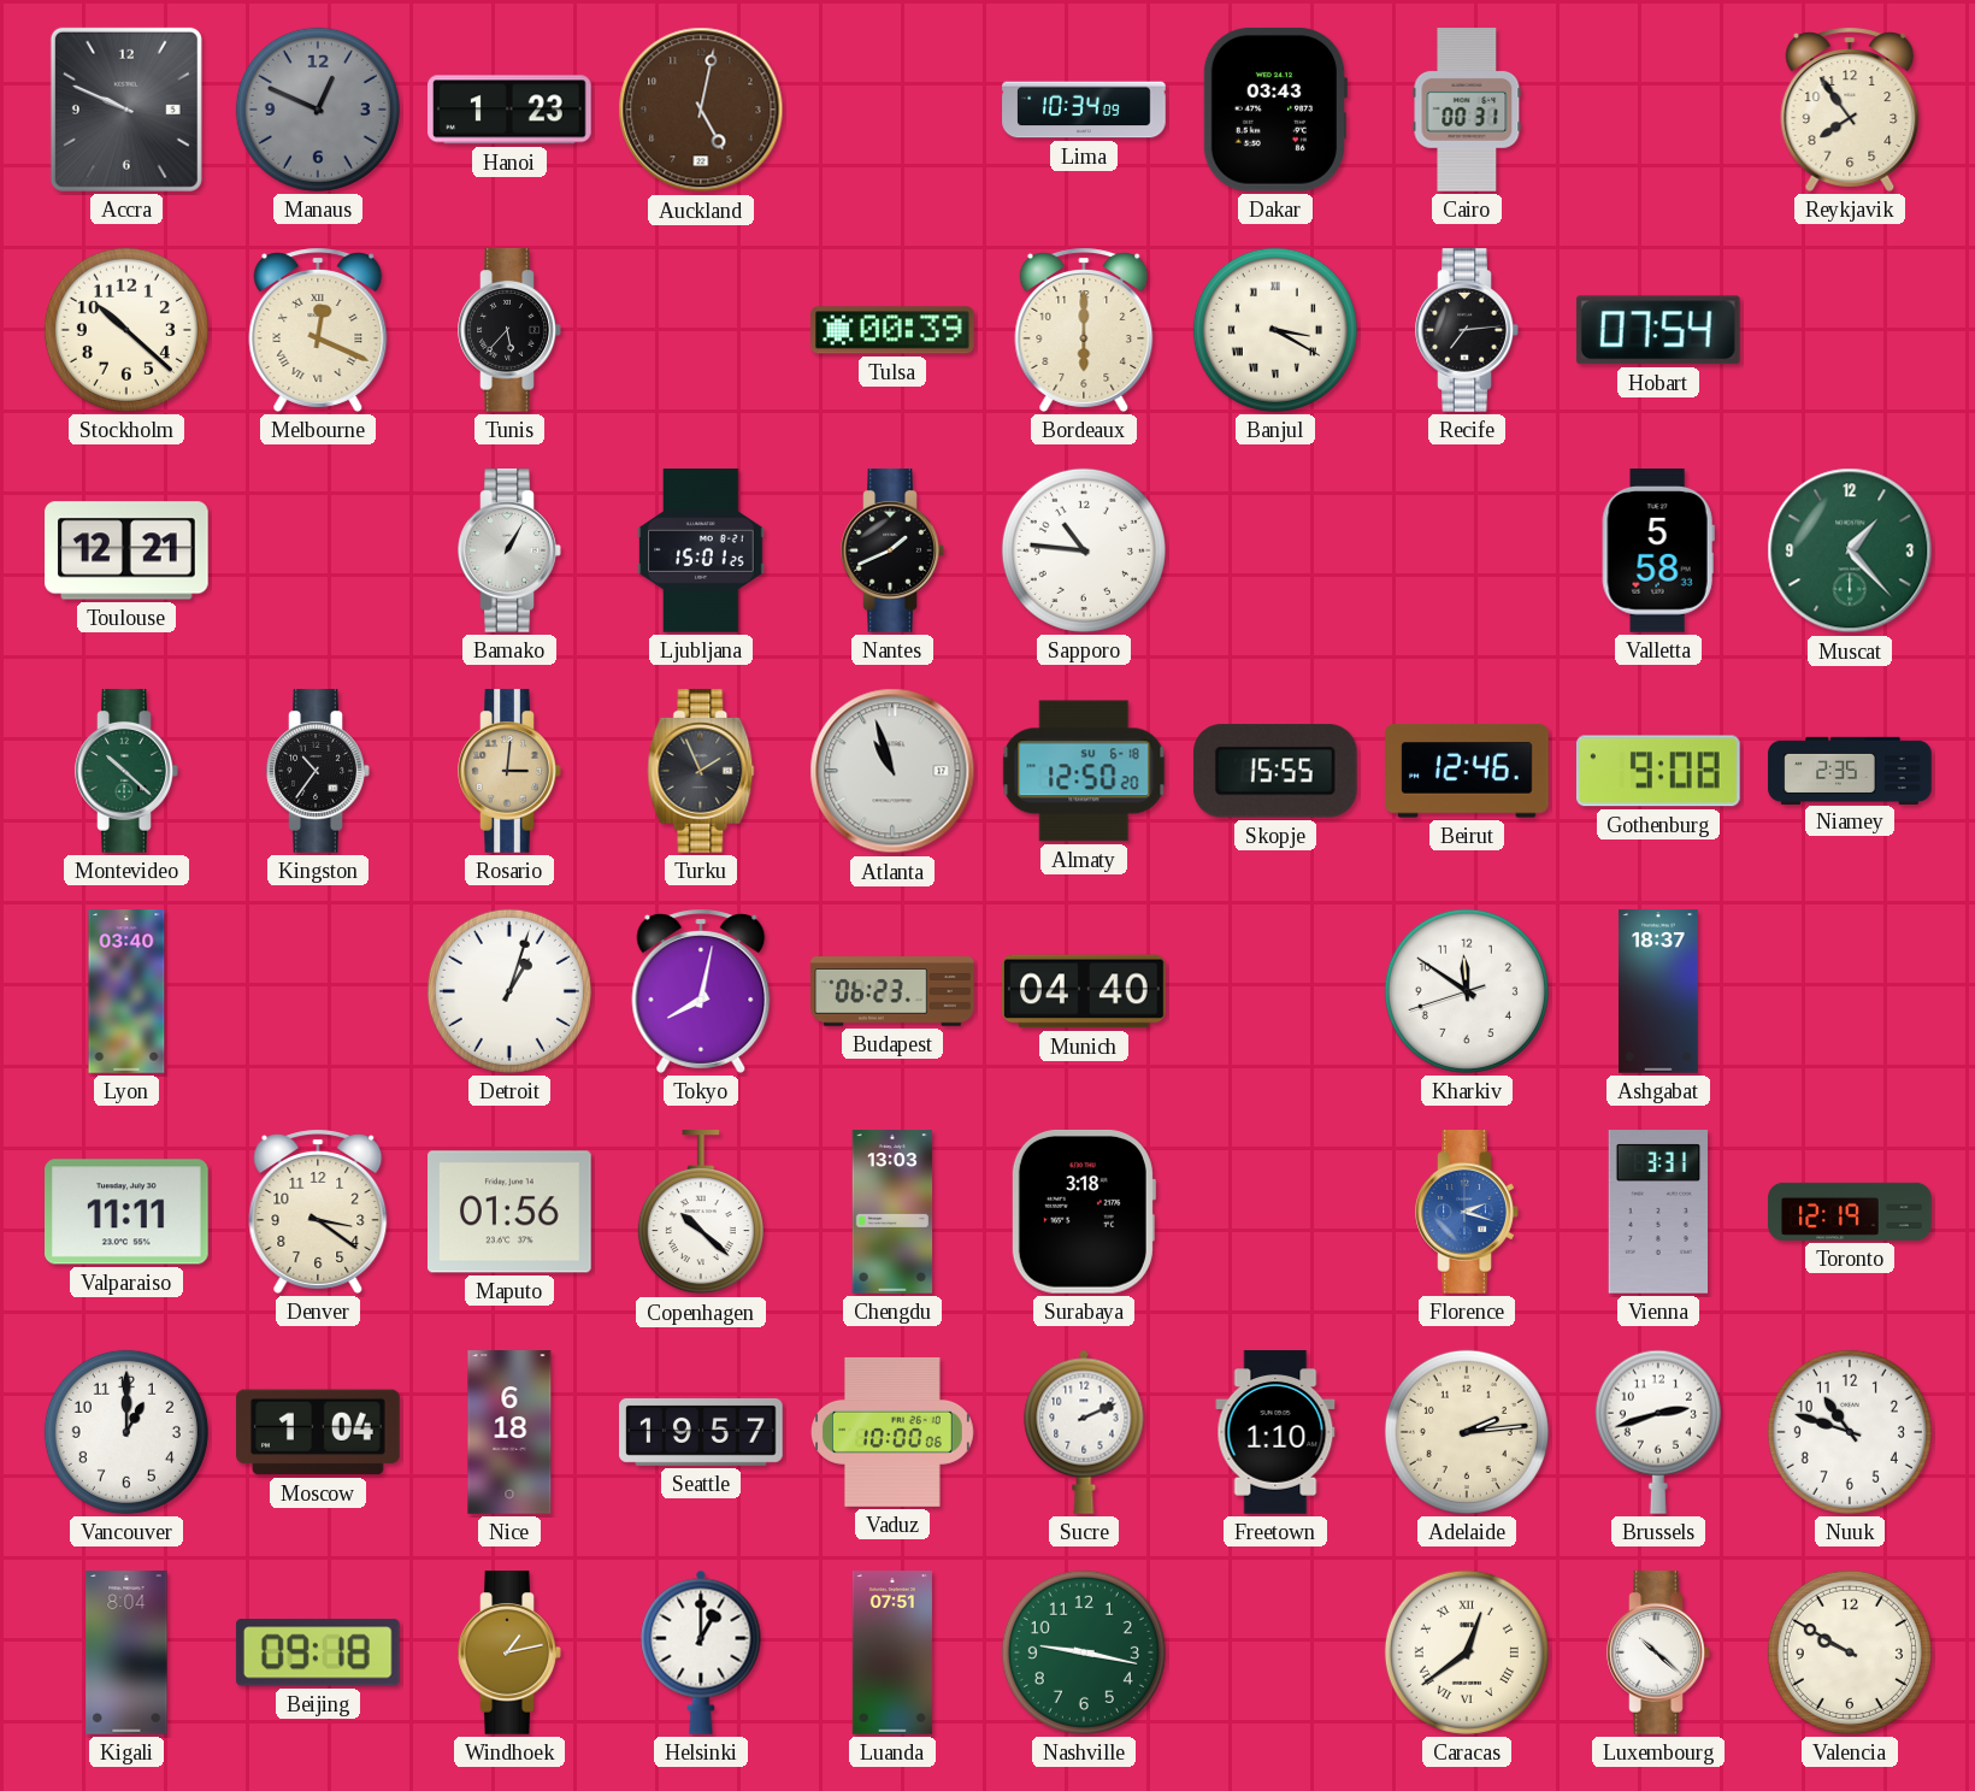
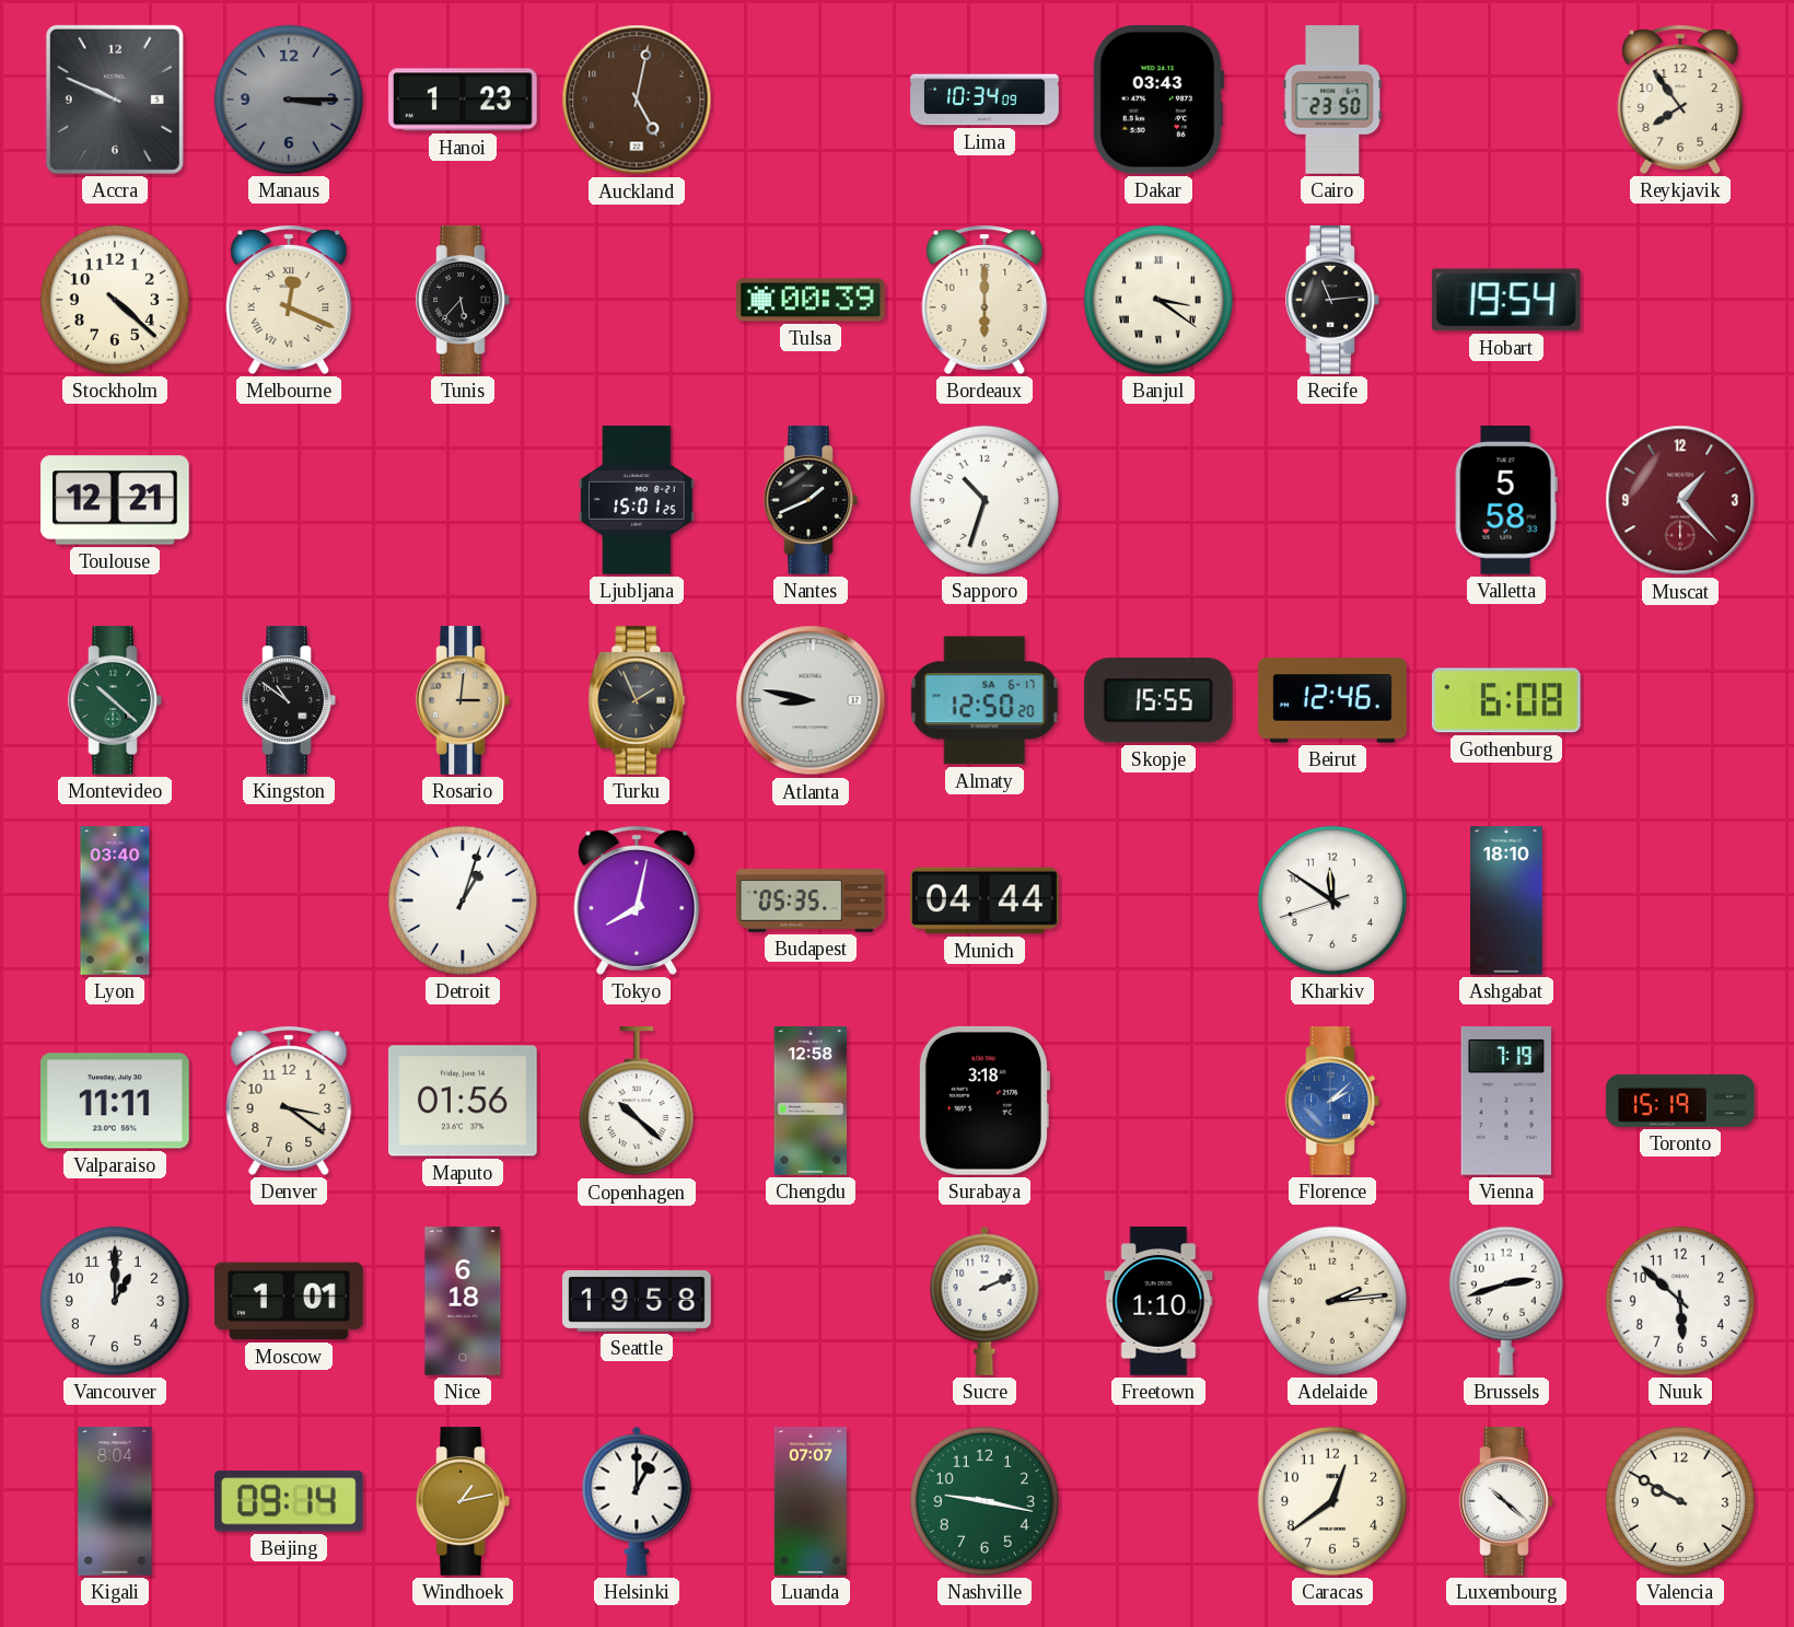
Manaus: 12:49 -> 3:15 (289, 100)
Cairo: 00:31 -> 23:50 (1332, 100)
Stockholm: 10:22 -> 4:22 (115, 300)
Banjul: 3:20 -> 3:21 (1158, 300)
Recife: 7:14 -> 11:14 (1332, 300)
Hobart: 07:54 -> 19:54 (1506, 300)
Bamako: 1:05 -> none (509, 550)
Sapporo: 10:46 -> 10:33 (985, 500)
Muscat dial: green -> burgundy (1680, 500)
Kingston: 10:36 -> 10:51 (289, 700)
Atlanta: 10:57 -> 8:47 (811, 700)
Almaty date: SU 6-18 -> SA 6-17 (985, 700)
Gothenburg: 9:08 -> 6:08 (1506, 700)
Niamey: 2:35 -> none (1850, 770)
Budapest: 06:23 -> 05:35 (811, 900)
Munich: 04:40 -> 04:44 (985, 900)
Ashgabat: 18:37 -> 18:10 (1507, 900)
Chengdu: 13:03 -> 12:58 (811, 1101)
Florence: 2:18 -> 2:08 (1332, 1101)
Vienna: 3:31 -> 7:19 (1506, 1101)
Toronto: 12:19 -> 15:19 (1680, 1101)
Moscow: 1:04 -> 1:01 (289, 1301)
Seattle: 19:57 -> 19:58 (637, 1301)
Vaduz: 10:00 -> none (894, 1432)
Nuuk: 10:48 -> 5:52 (1680, 1301)
Beijing: 09:18 -> 09:14 (289, 1501)
Luanda: 07:51 -> 07:07 (811, 1501)
Caracas numerals: Roman -> Arabic (1332, 1501)
